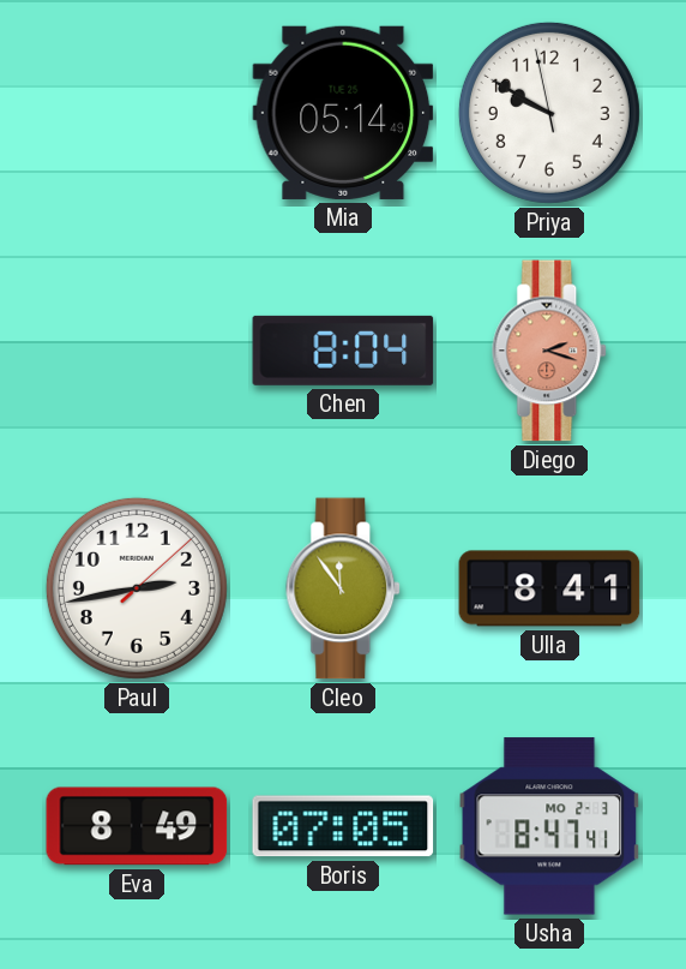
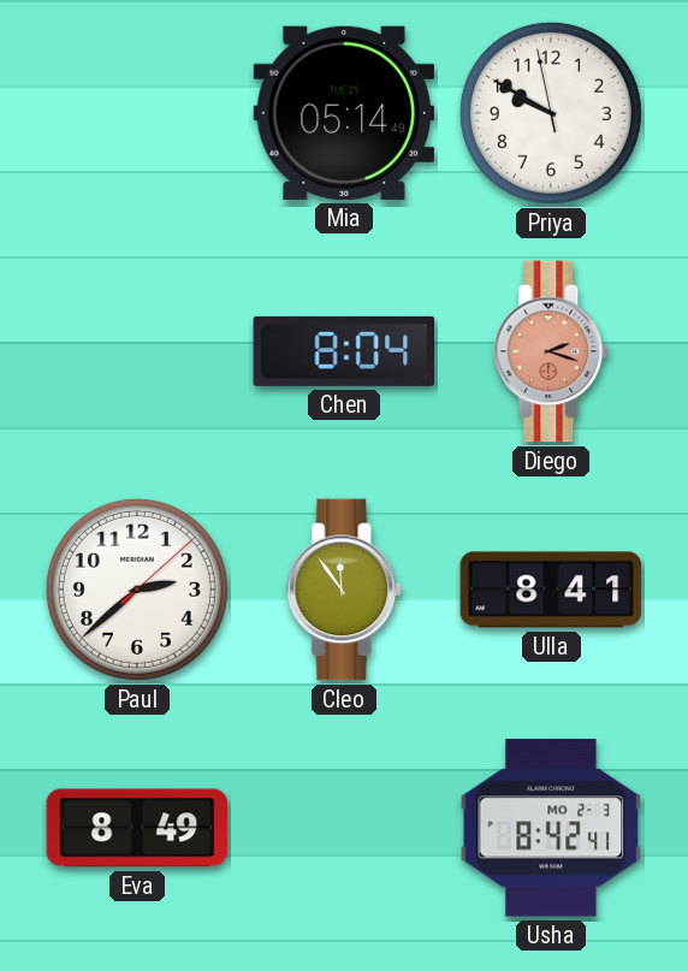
Paul: 2:43 -> 2:38 (137, 590)
Boris: 07:05 -> none (343, 826)
Usha: 8:47 -> 8:42 (551, 828)
